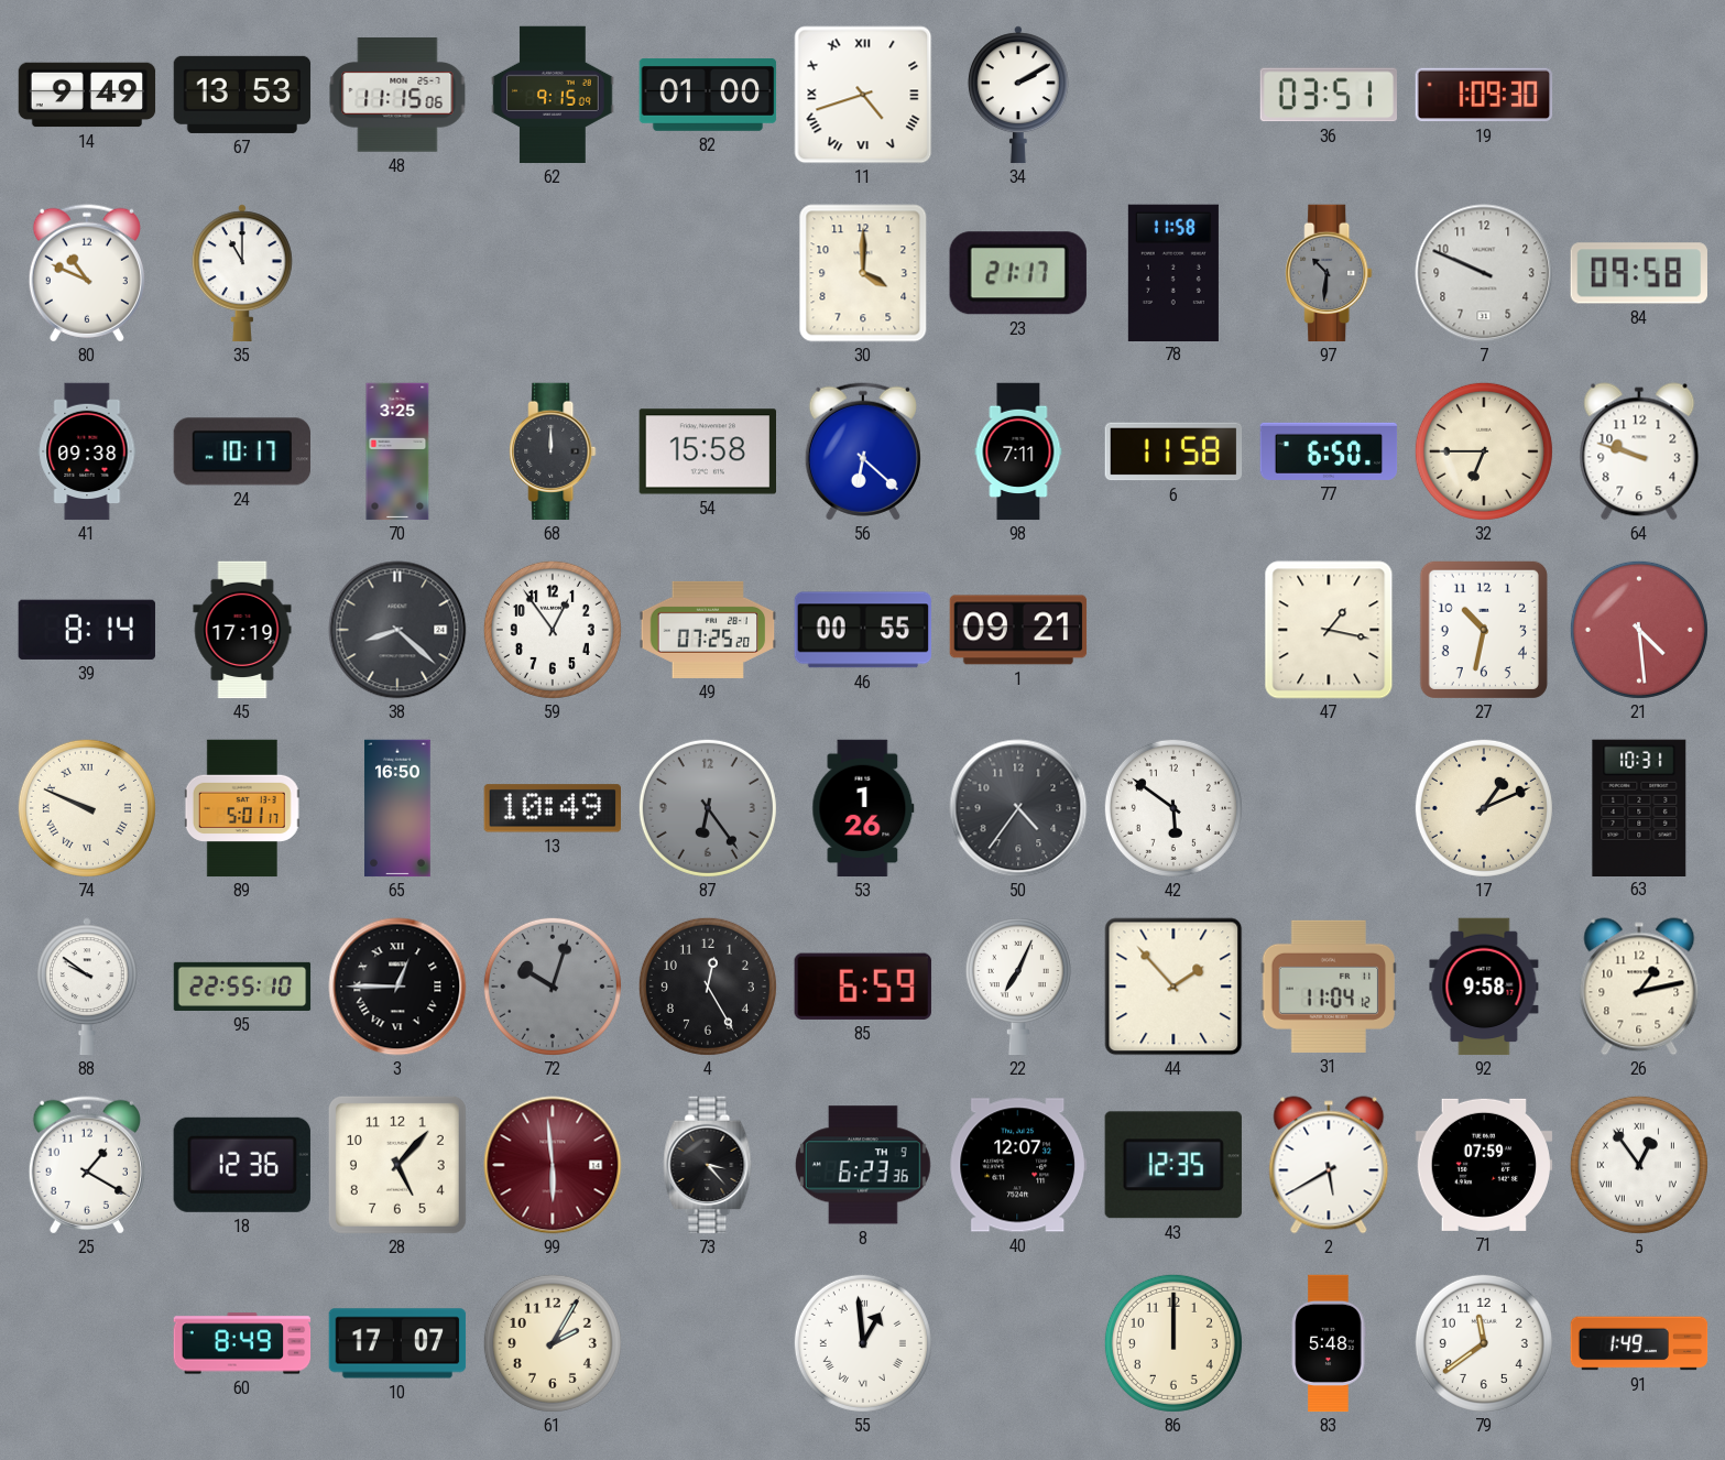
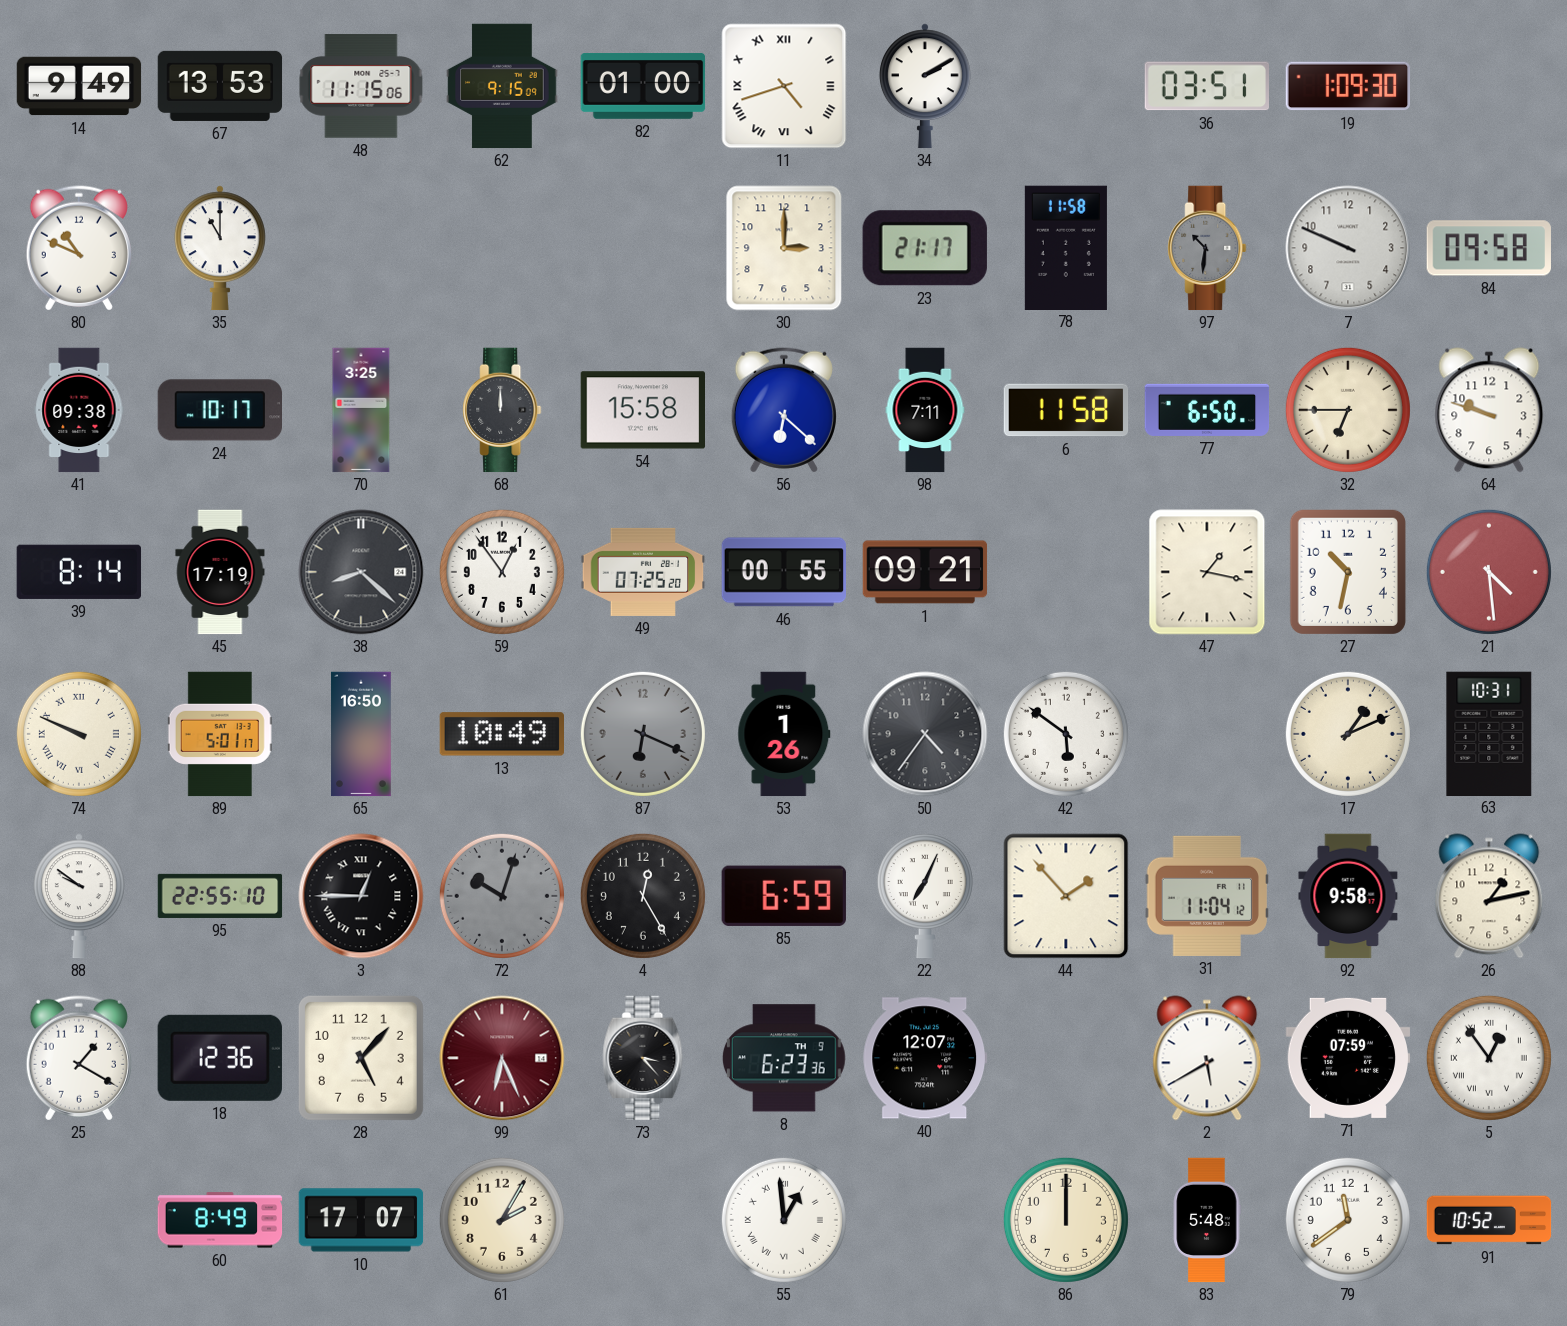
30: 4:00 -> 3:00 (784, 248)
87: 6:24 -> 6:19 (643, 734)
99: 5:59 -> 6:26 (502, 1058)
43: 12:35 -> none (1173, 1165)
91: 1:49 -> 10:52 (1489, 1220)
